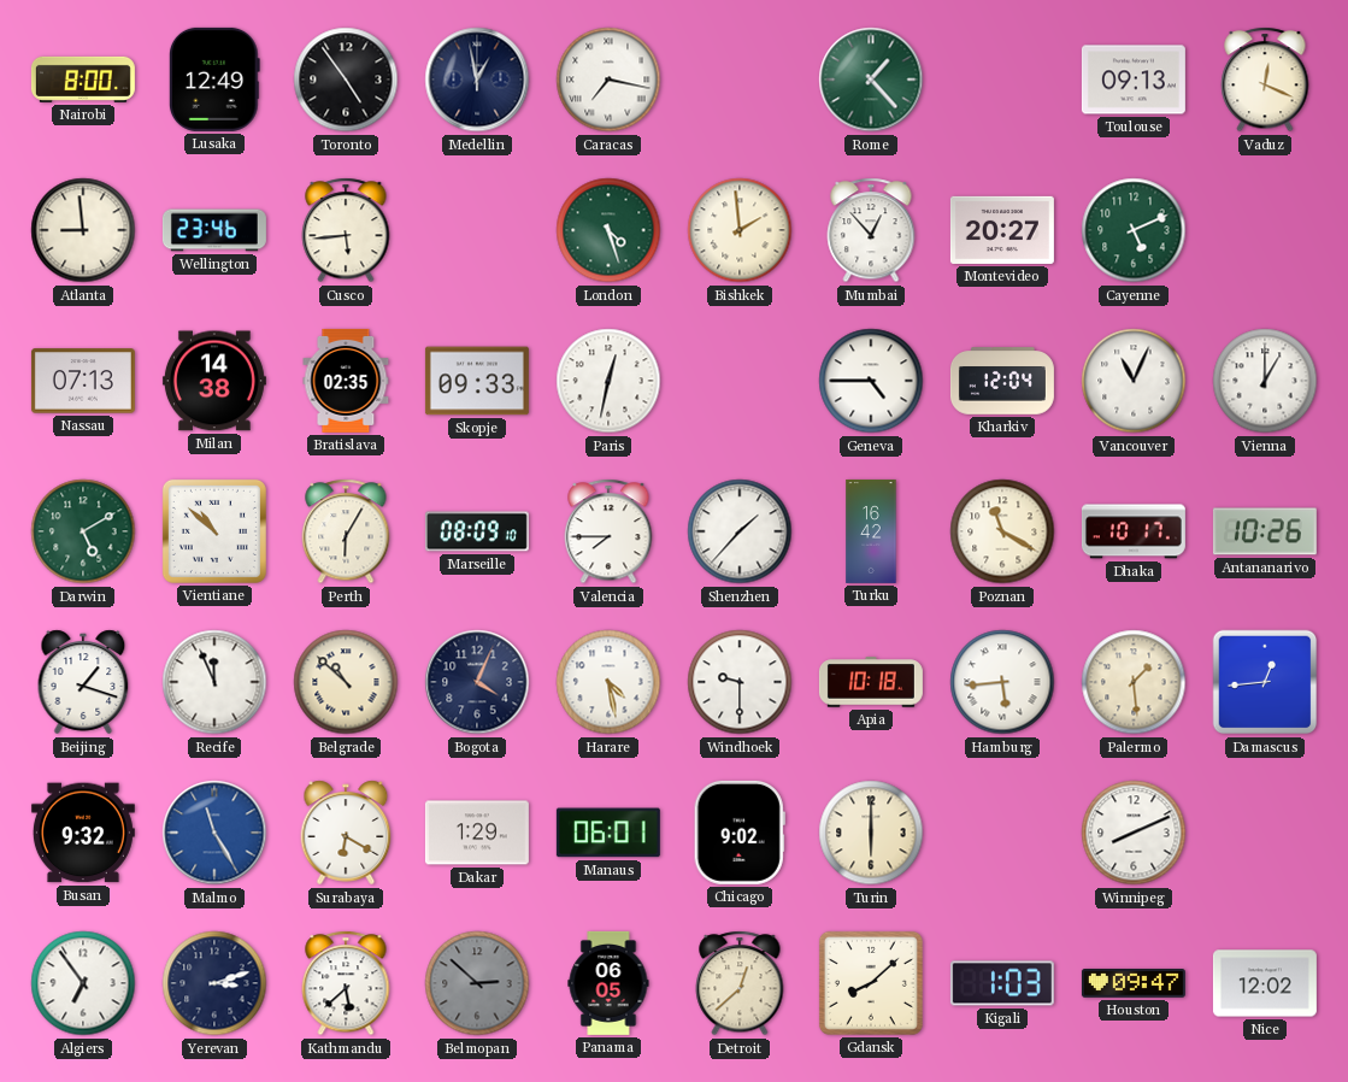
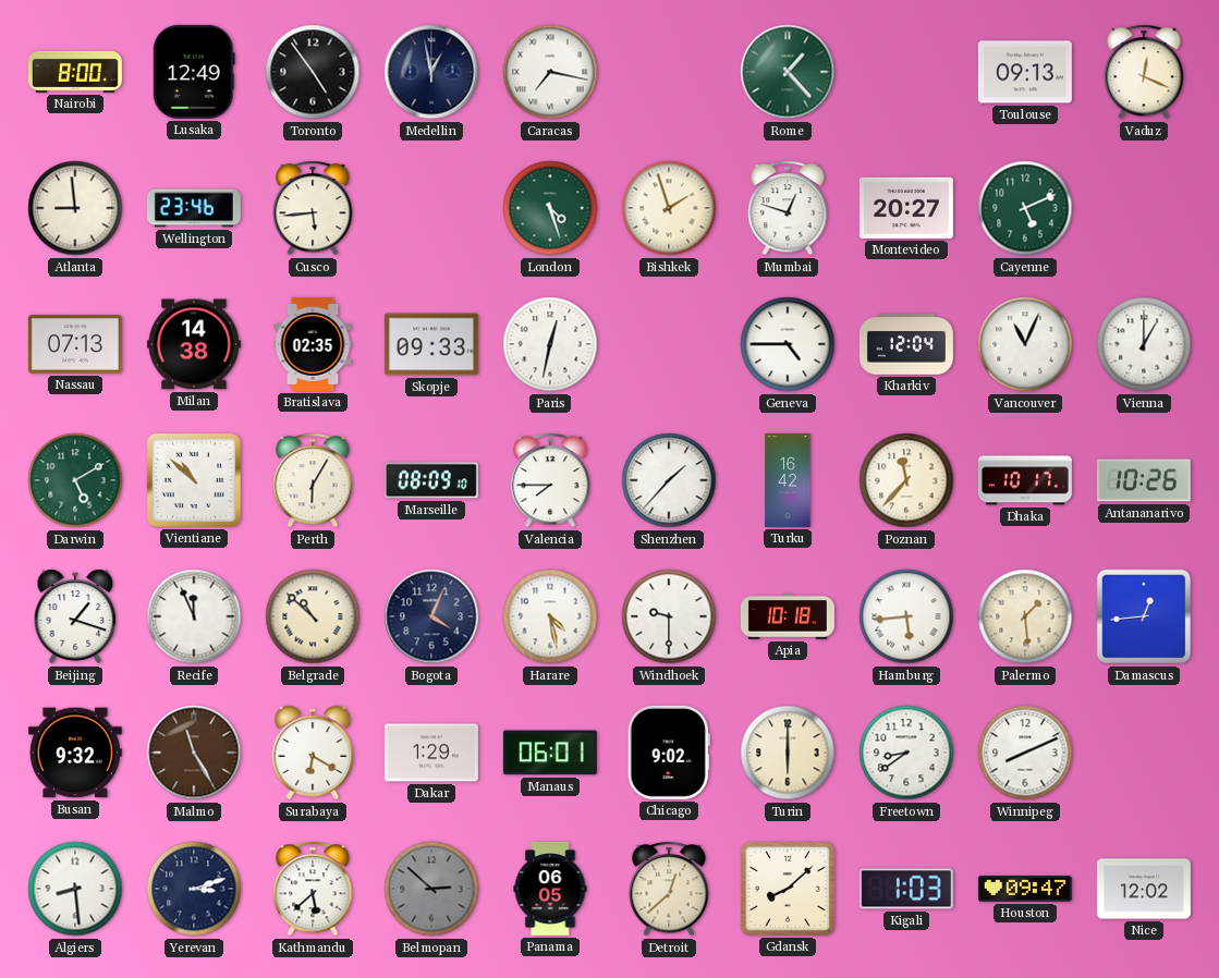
Bishkek: 1:59 -> 1:57 (669, 208)
Mumbai: 12:53 -> 12:48 (788, 208)
Poznan: 11:20 -> 11:37 (906, 480)
Malmo dial: blue -> brown (194, 753)
Freetown: none -> 8:39 (906, 753)
Algiers: 6:54 -> 8:29 (75, 889)
